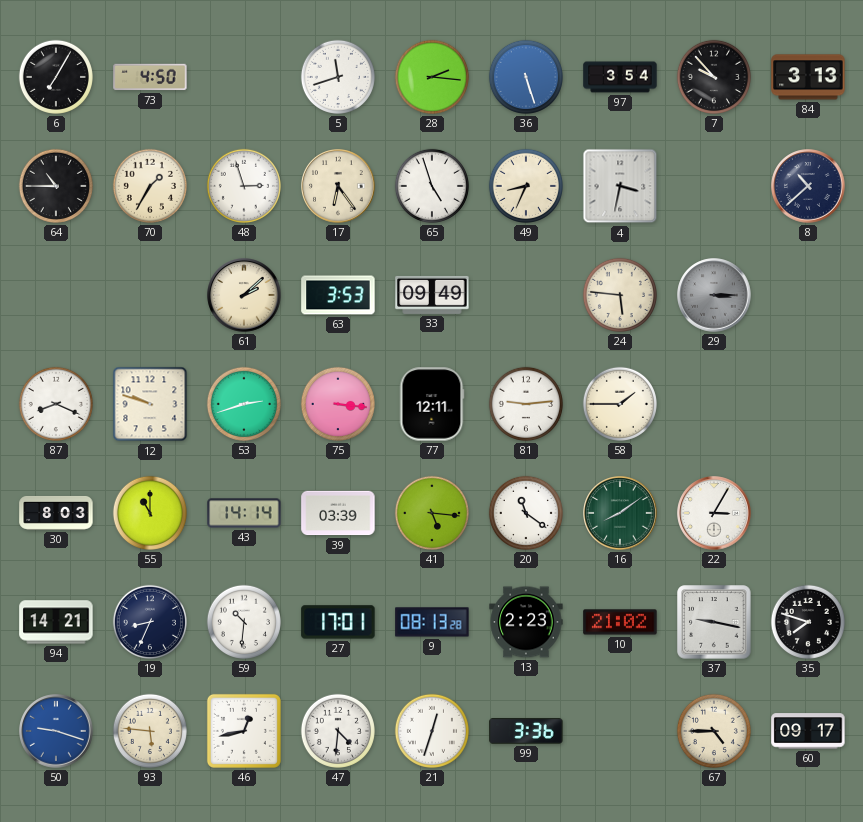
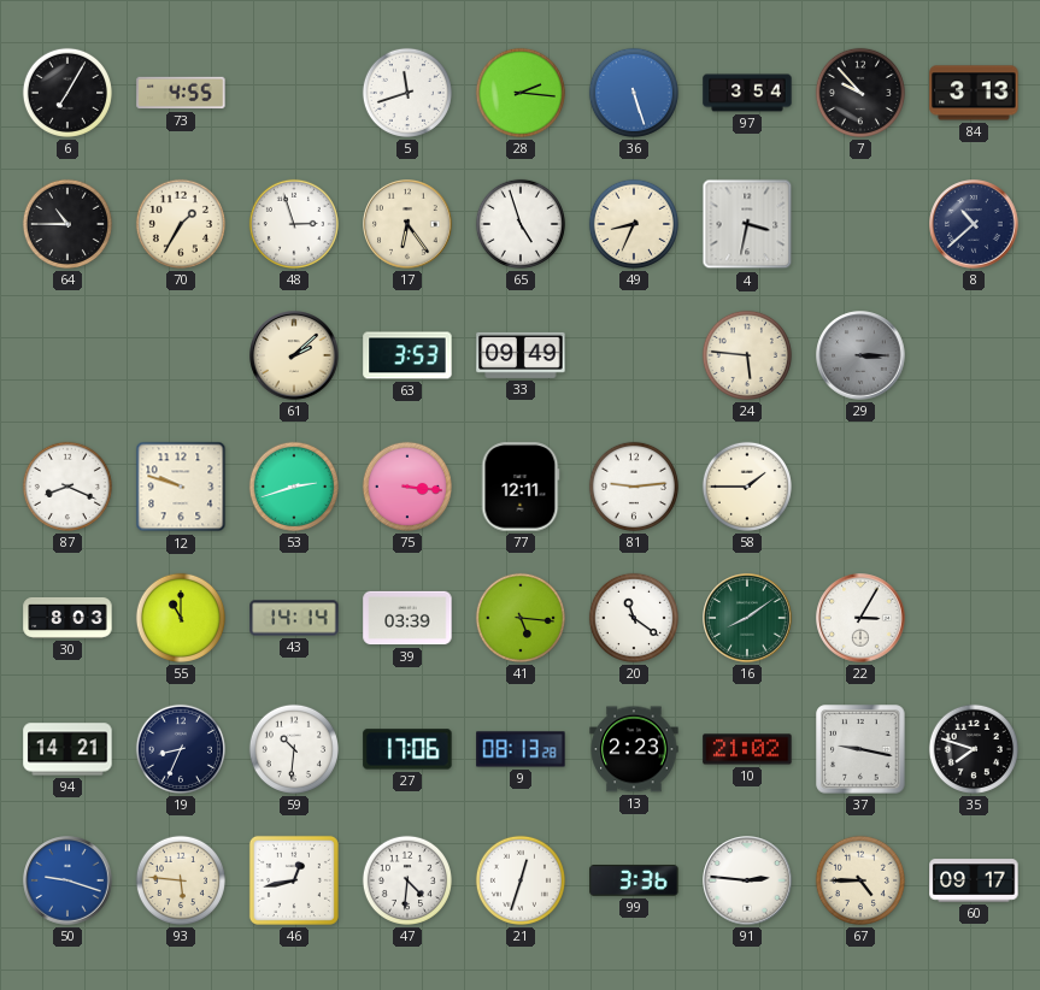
73: 4:50 -> 4:55 (181, 93)
27: 17:01 -> 17:06 (407, 749)
91: none -> 2:46 (747, 880)
